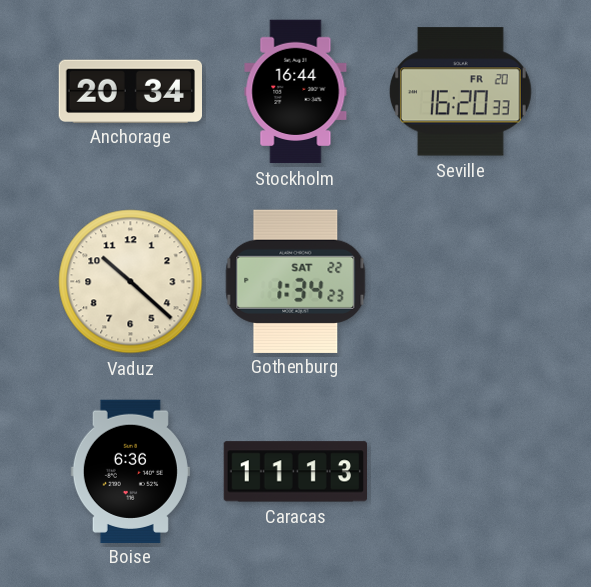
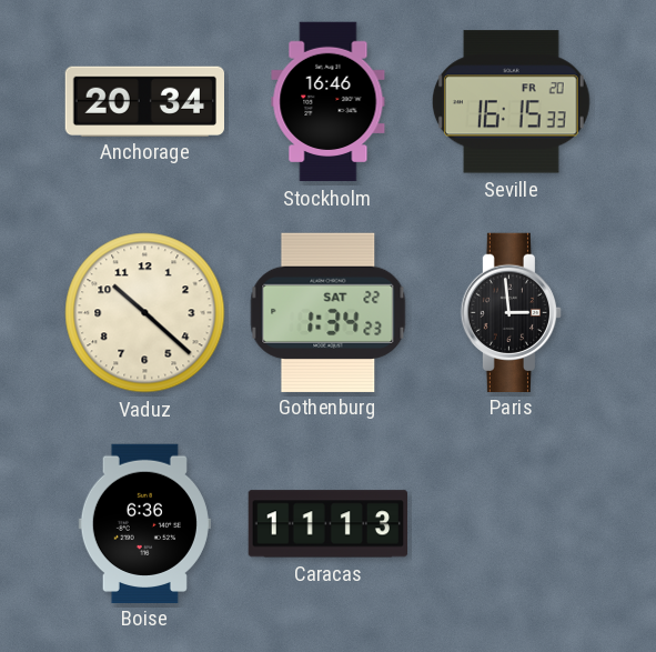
Stockholm: 16:44 -> 16:46 (329, 102)
Seville: 16:20 -> 16:15 (511, 102)
Paris: none -> 2:59 (511, 312)
